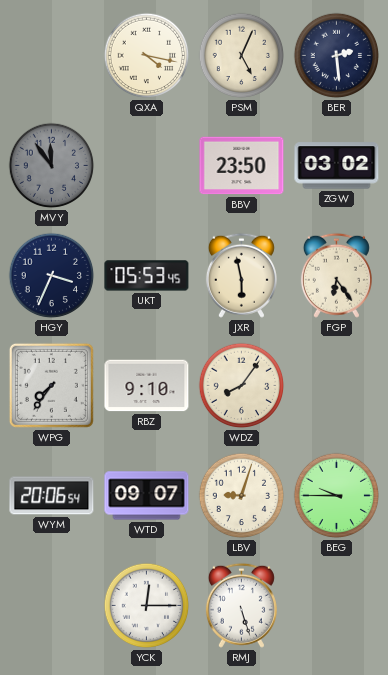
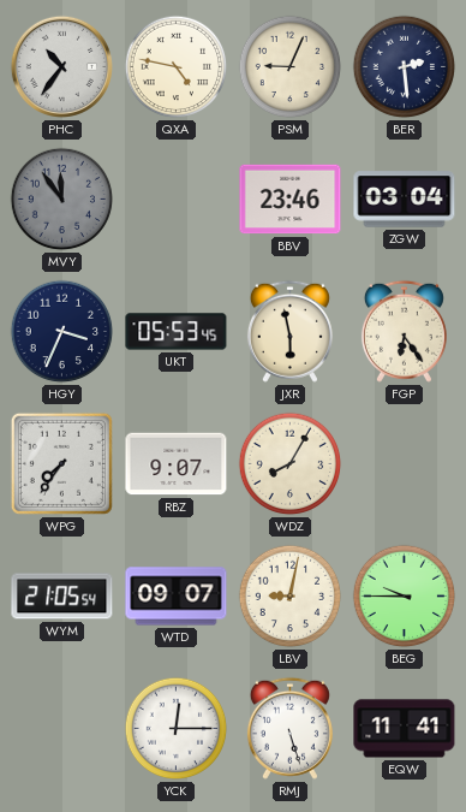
PHC: none -> 10:36 (61, 66)
QXA: 4:17 -> 4:47 (177, 67)
PSM: 5:04 -> 9:04 (291, 67)
BBV: 23:50 -> 23:46 (291, 200)
ZGW: 03:02 -> 03:04 (405, 200)
RBZ: 9:10 -> 9:07 (177, 464)
WDZ: 8:06 -> 8:05 (291, 464)
WYM: 20:06 -> 21:05 (62, 597)
LBV: 9:03 -> 9:02 (291, 597)
EQW: none -> 11:41 (405, 729)
